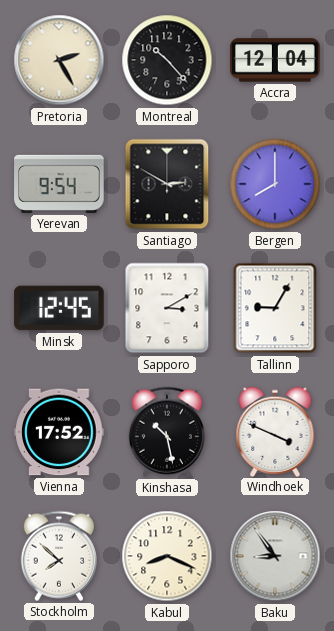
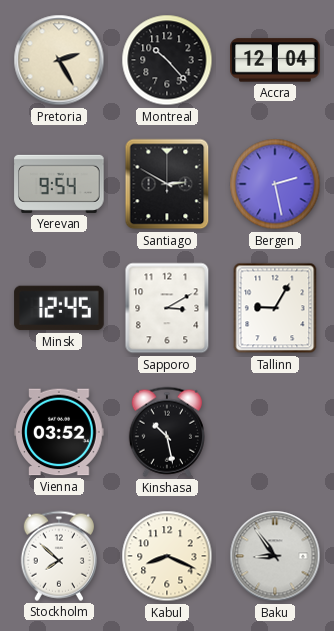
Bergen: 8:00 -> 2:28 (275, 184)
Vienna: 17:52 -> 03:52 (59, 432)
Windhoek: 3:49 -> none (275, 431)
